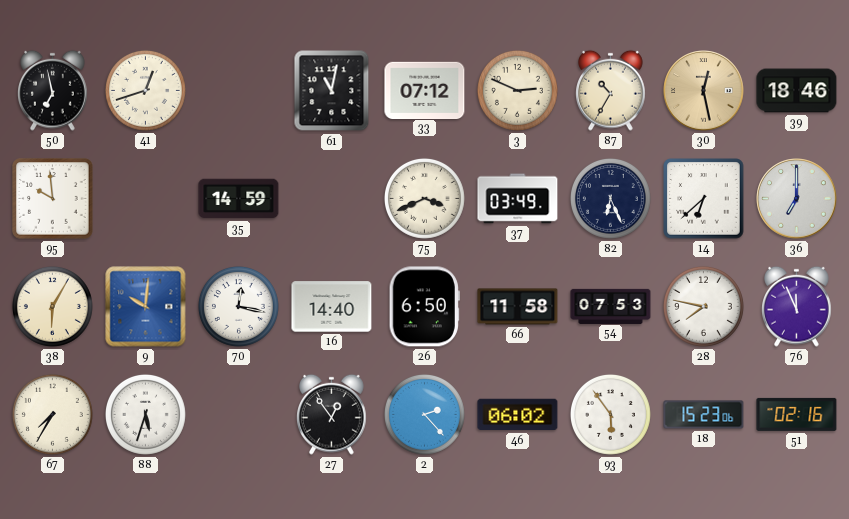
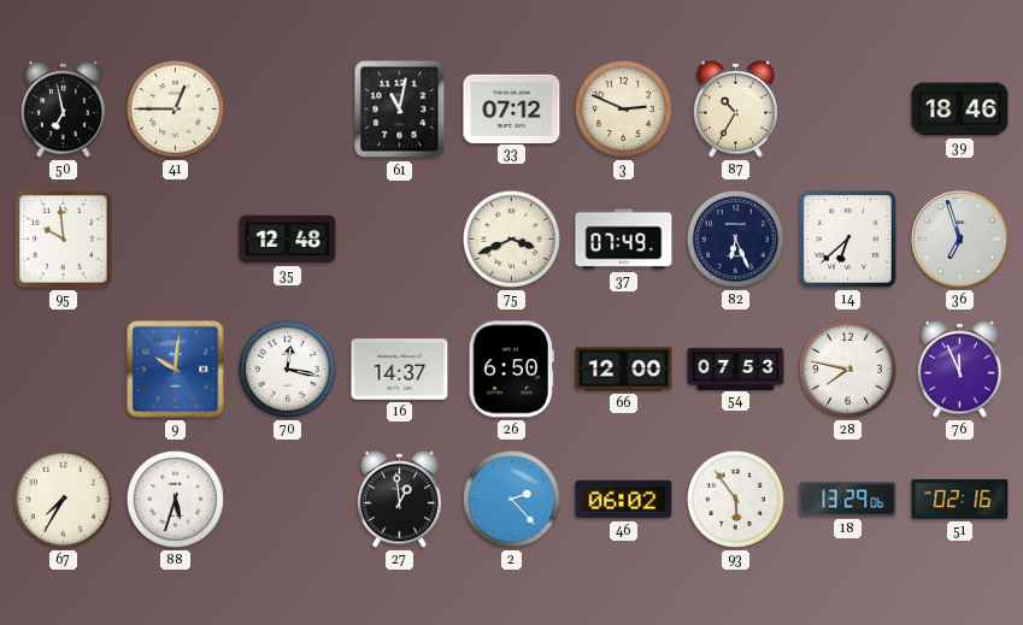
41: 12:42 -> 12:45 (175, 108)
30: 12:28 -> none (704, 91)
35: 14:59 -> 12:48 (288, 240)
37: 03:49 -> 07:49 (624, 240)
36: 7:00 -> 6:57 (960, 240)
38: 6:05 -> none (52, 306)
16: 14:40 -> 14:37 (400, 370)
66: 11:58 -> 12:00 (624, 370)
27: 12:54 -> 12:59 (400, 499)
18: 15:23 -> 13:29 (848, 500)
